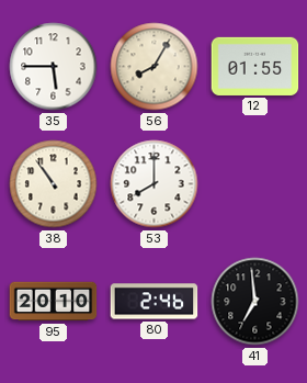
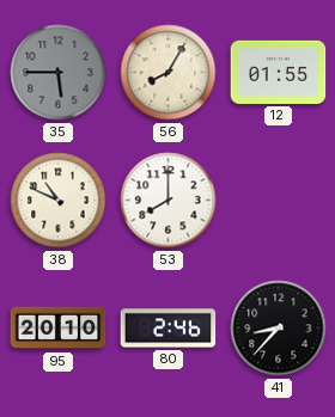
35 dial: white -> grey (59, 73)
38: 10:54 -> 10:49 (59, 201)
41: 6:59 -> 8:37 (279, 329)
